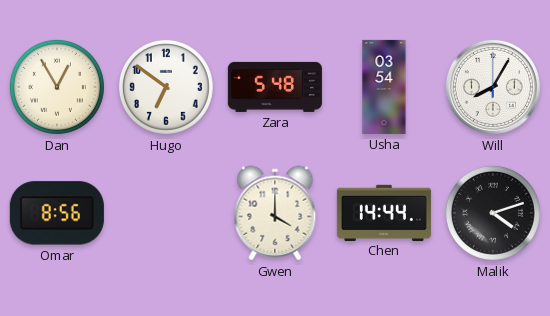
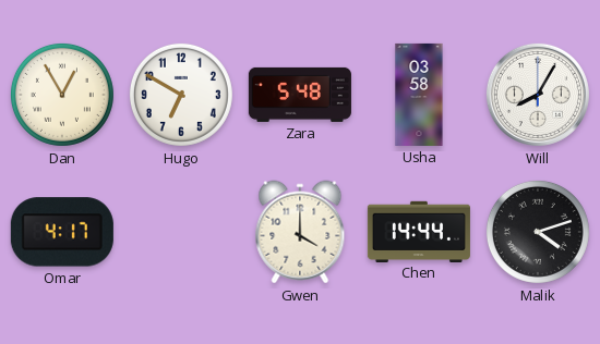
Hugo: 6:51 -> 6:50 (181, 95)
Usha: 03:54 -> 03:58 (419, 95)
Omar: 8:56 -> 4:17 (62, 232)
